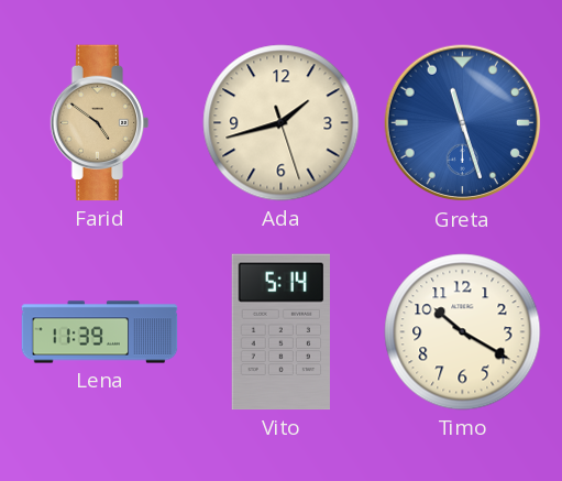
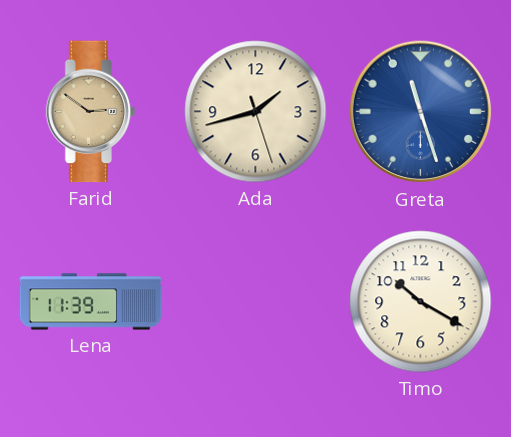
Farid: 4:51 -> 2:51 (91, 112)
Vito: 5:14 -> none (280, 332)
